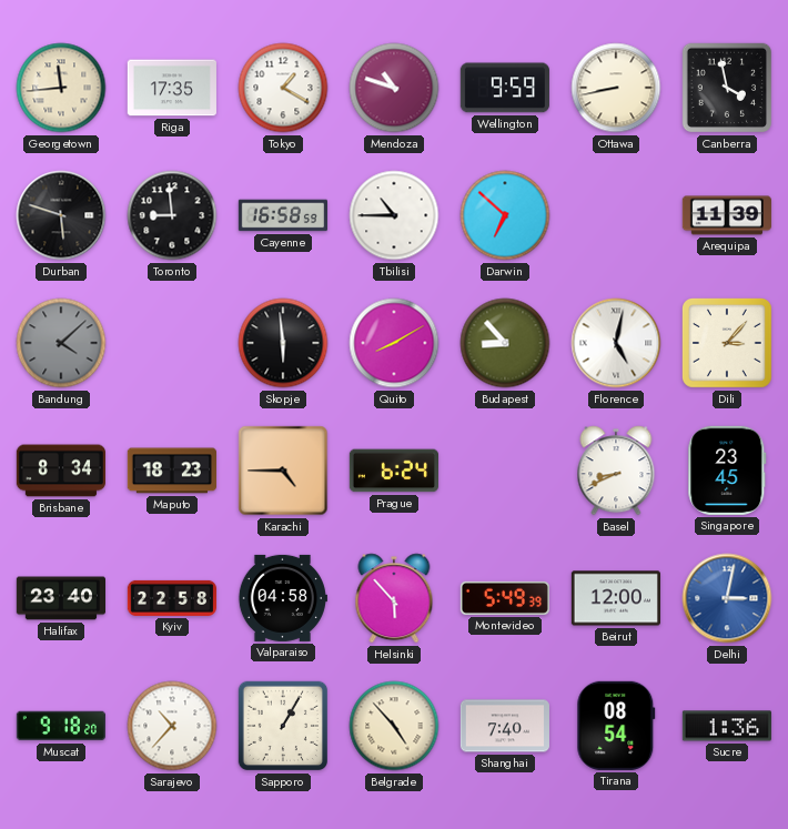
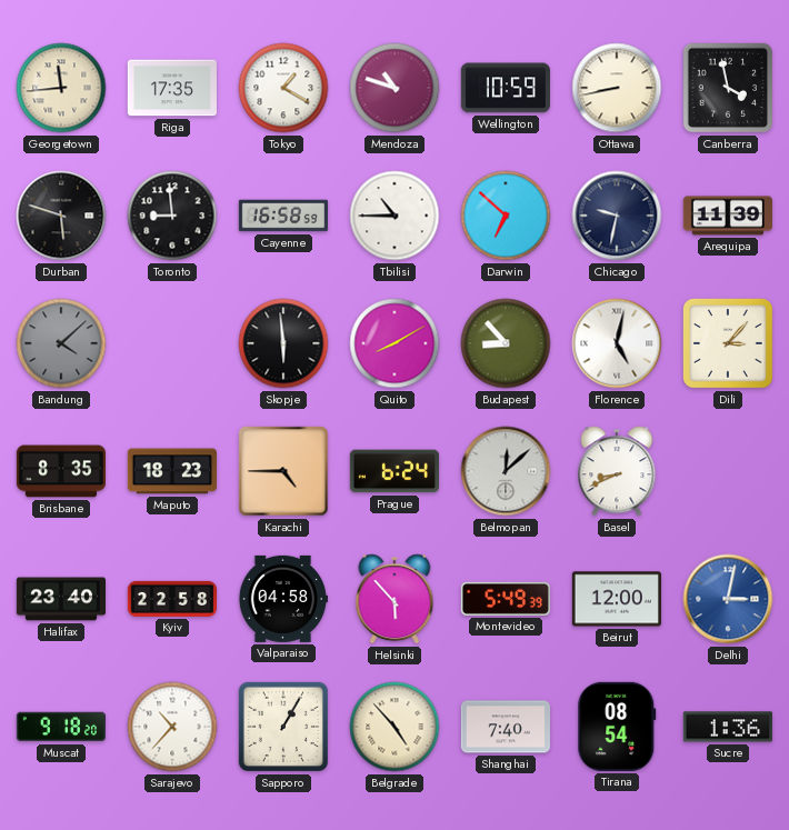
Wellington: 9:59 -> 10:59 (506, 88)
Chicago: none -> 9:32 (617, 216)
Brisbane: 8:34 -> 8:35 (60, 471)
Belmopan: none -> 12:08 (506, 471)
Singapore: 23:45 -> none (727, 471)
